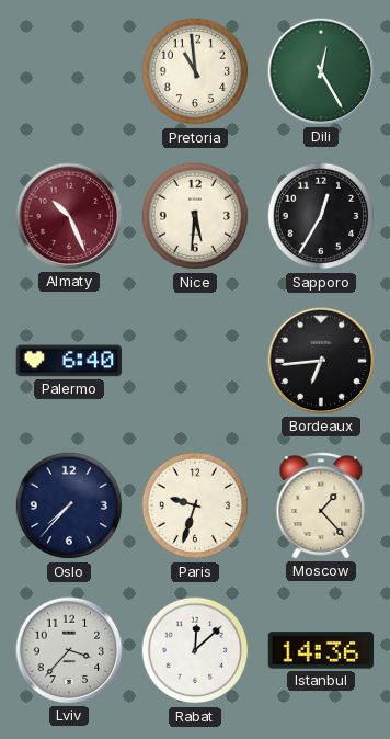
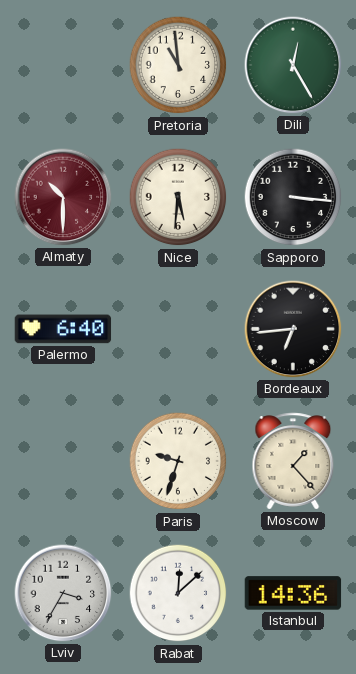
Almaty: 10:26 -> 10:30 (63, 197)
Sapporo: 12:35 -> 3:16 (293, 197)
Oslo: 7:37 -> none (69, 505)
Lviv: 3:37 -> 3:35 (63, 593)
